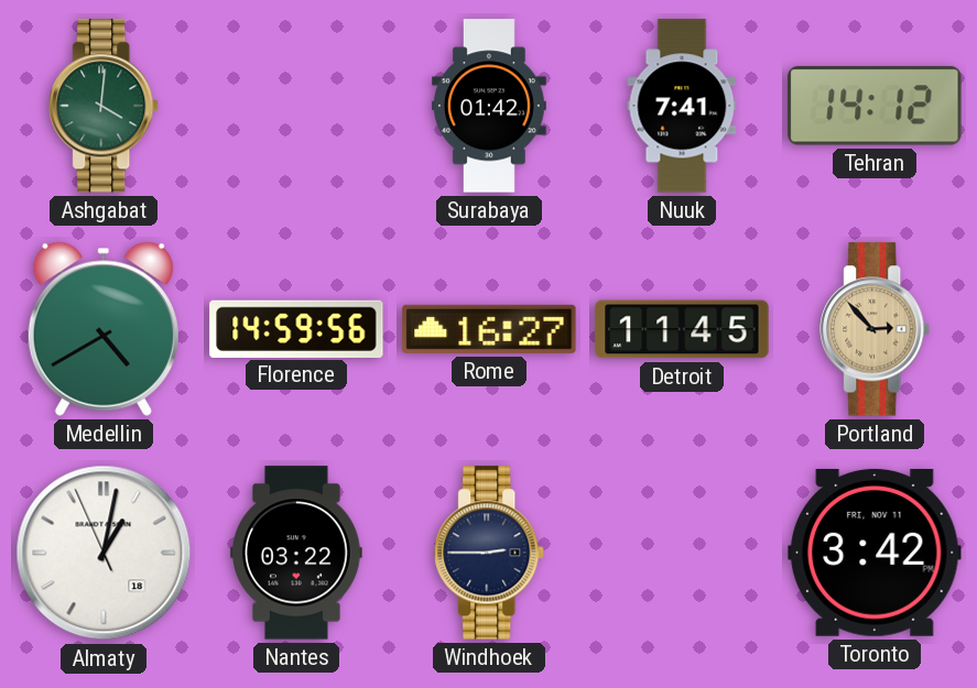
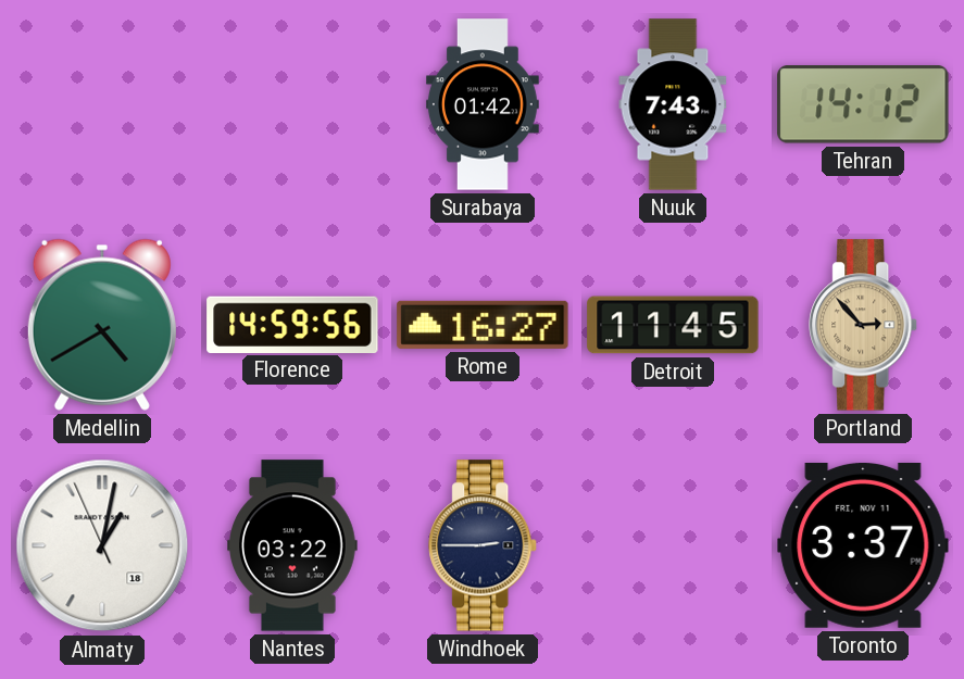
Ashgabat: 4:01 -> none (105, 106)
Nuuk: 7:41 -> 7:43 (673, 104)
Toronto: 3:42 -> 3:37 (863, 545)
